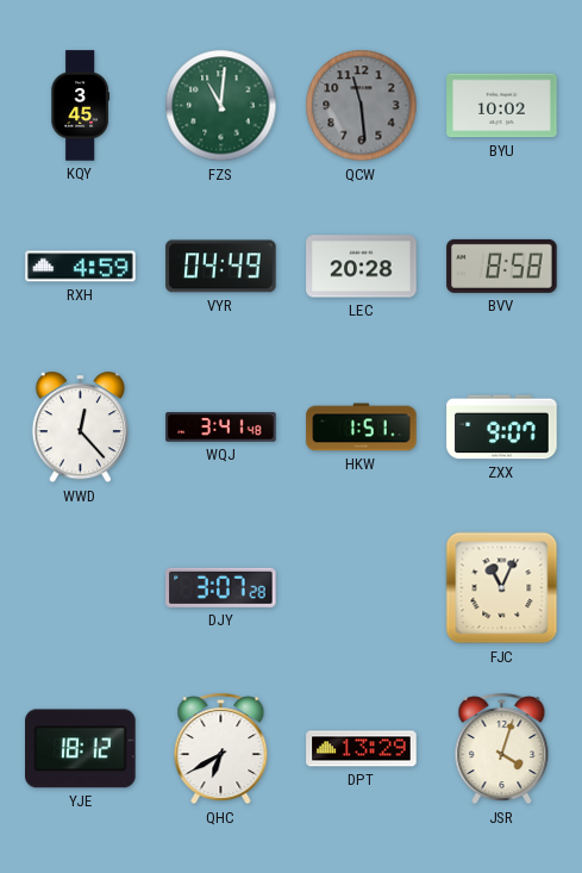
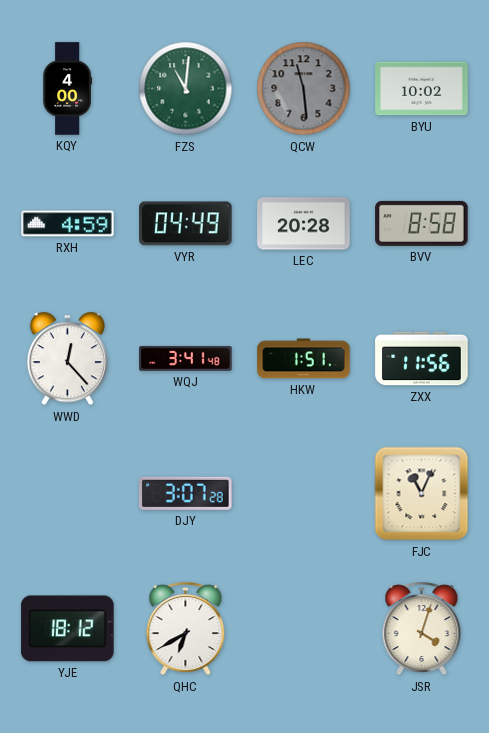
KQY: 3:45 -> 4:00 (67, 89)
ZXX: 9:07 -> 11:56 (422, 359)
DPT: 13:29 -> none (362, 749)
